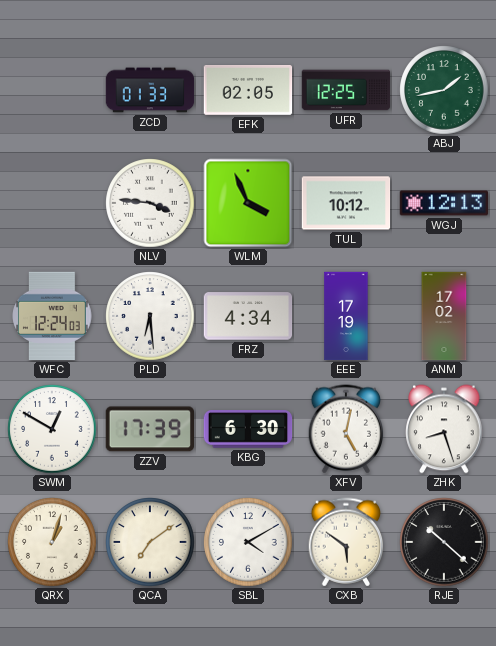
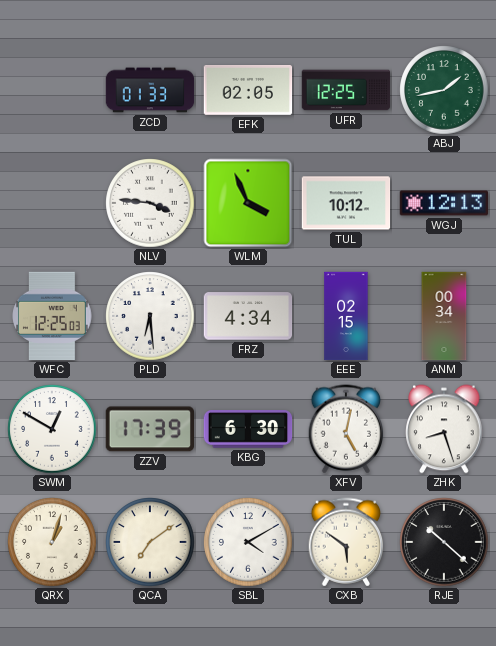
WFC: 12:24 -> 12:25 (52, 316)
EEE: 17:19 -> 02:15 (346, 316)
ANM: 17:02 -> 00:34 (444, 316)
